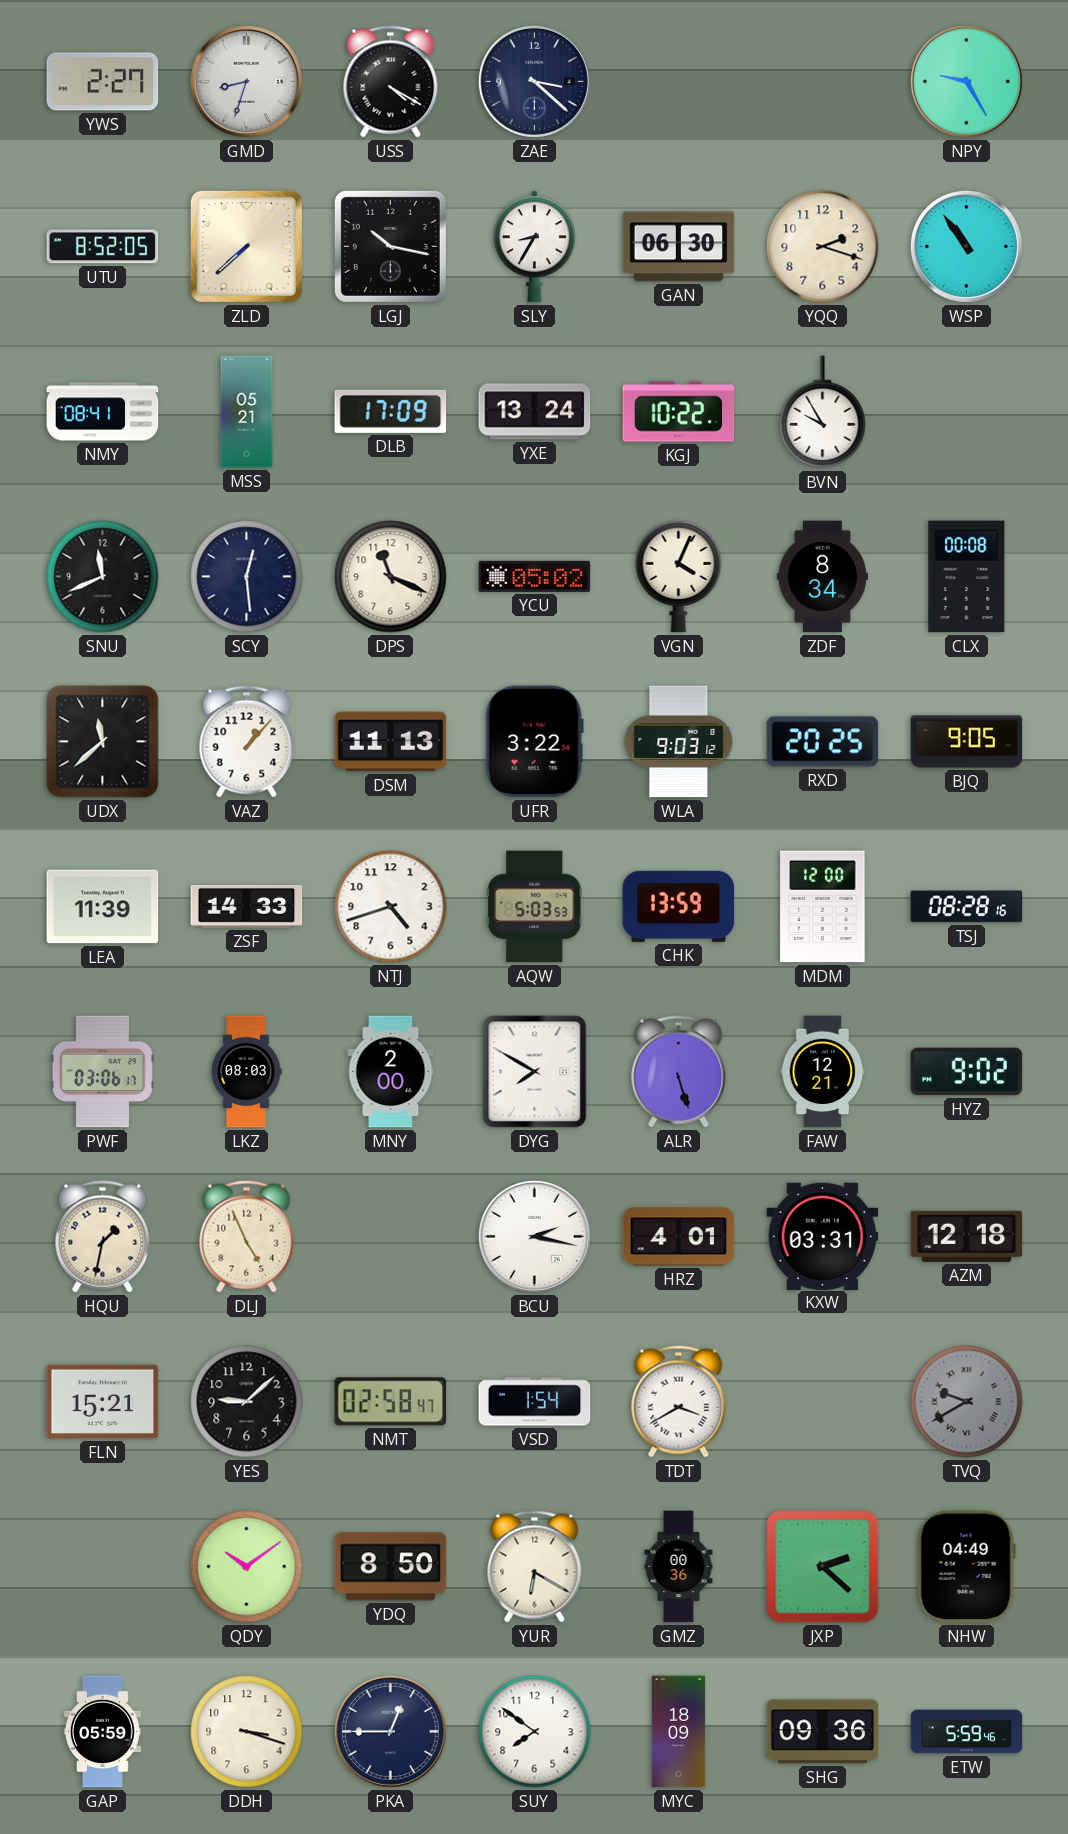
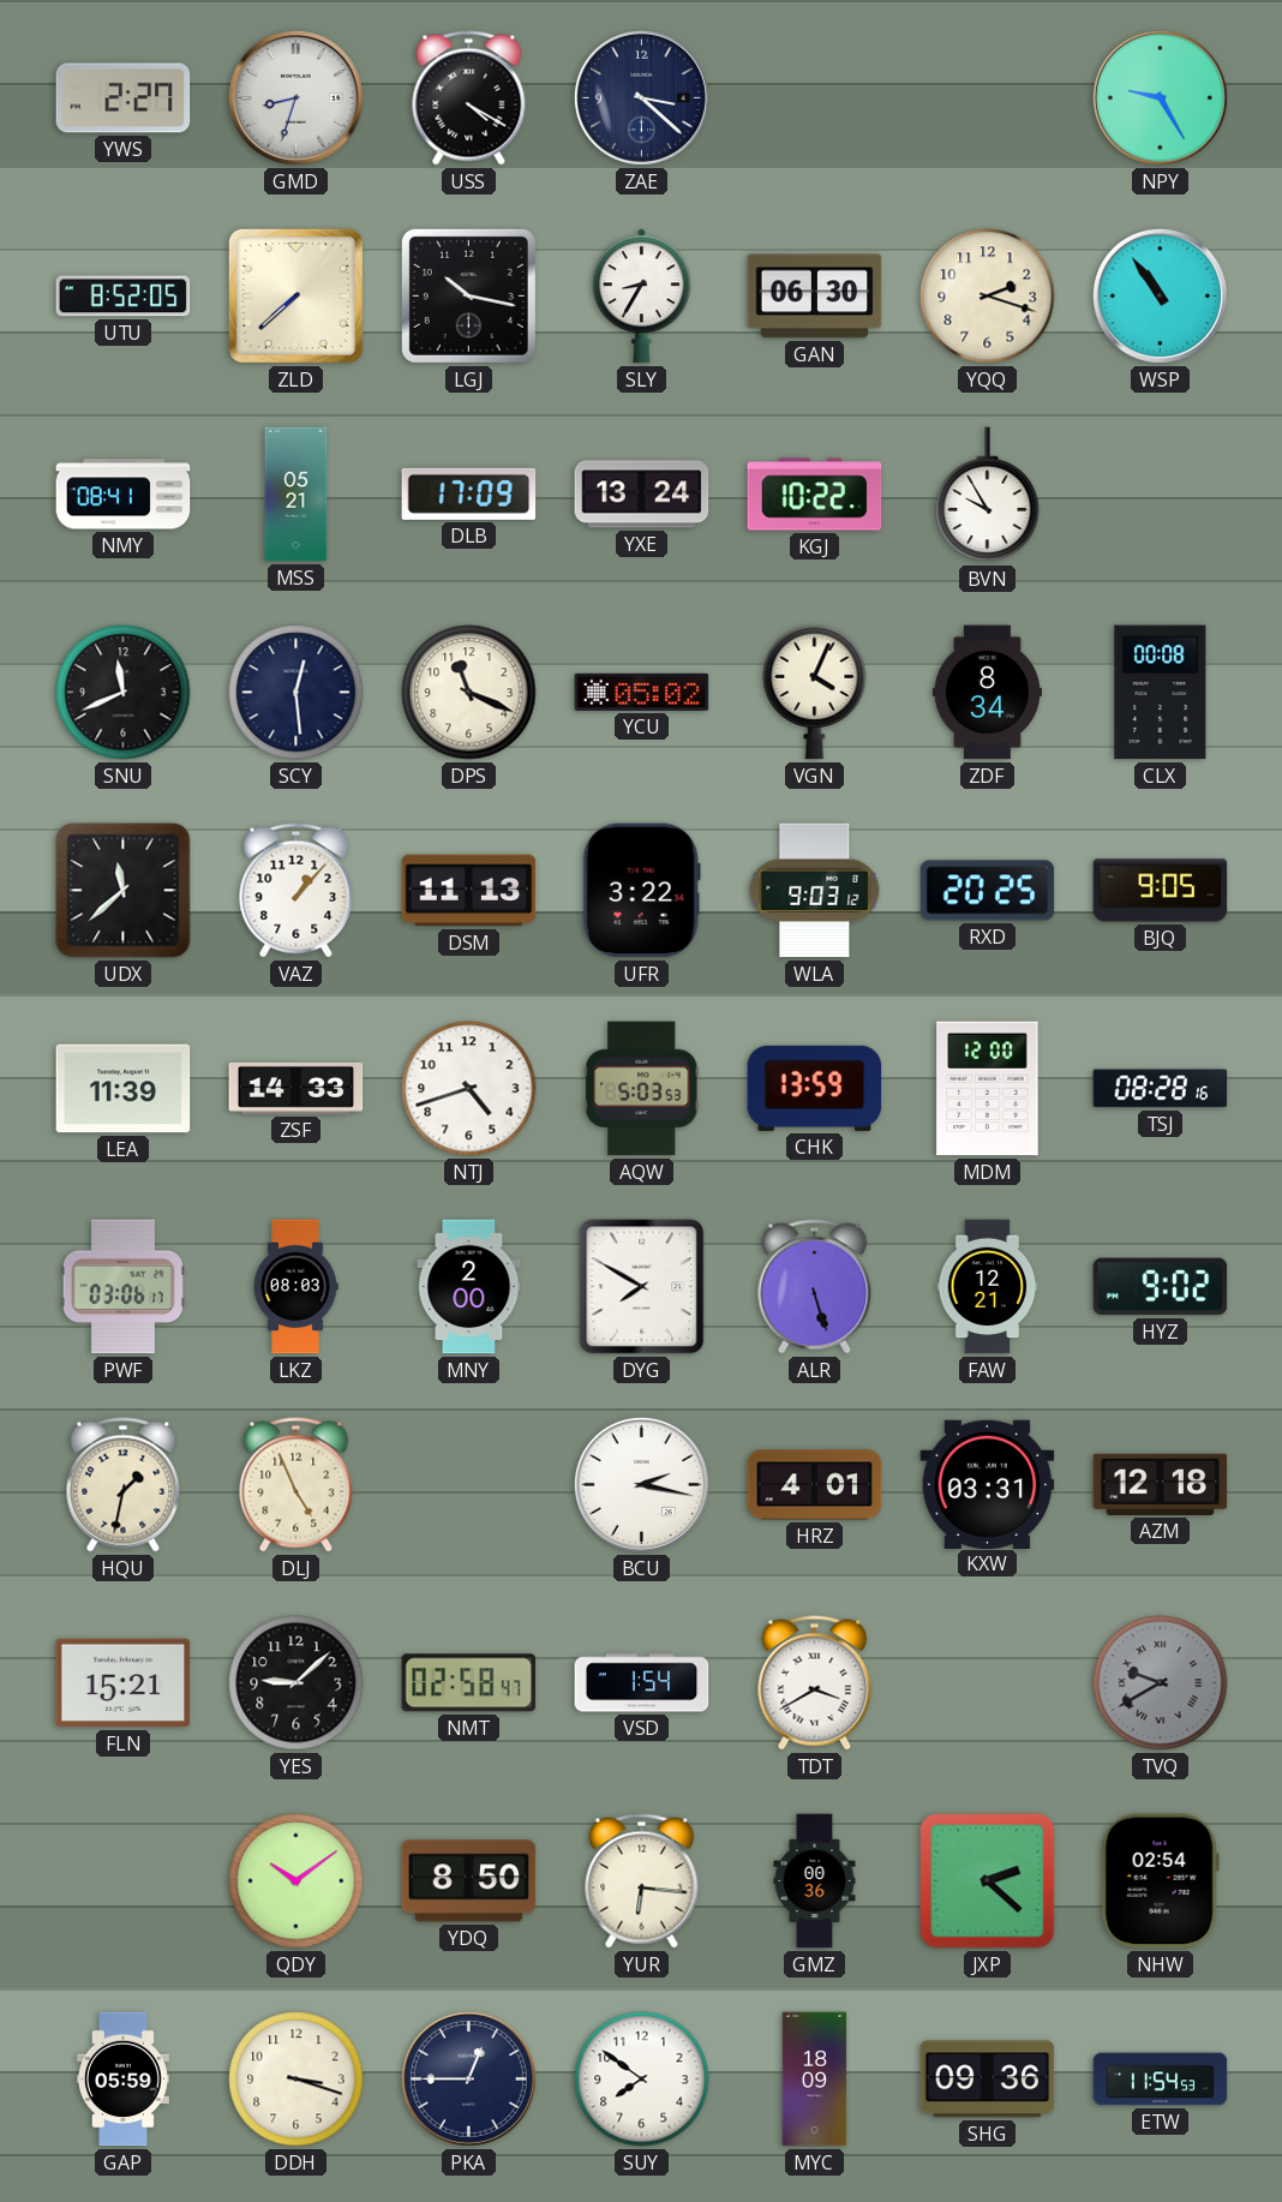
YUR: 6:20 -> 6:16 (642, 1881)
NHW: 04:49 -> 02:54 (1160, 1881)
ETW: 5:59 -> 11:54 (1161, 2080)
